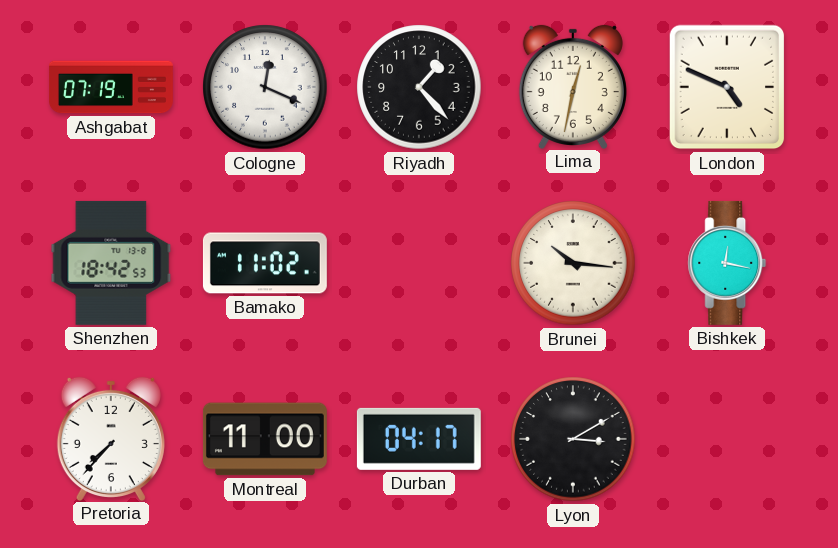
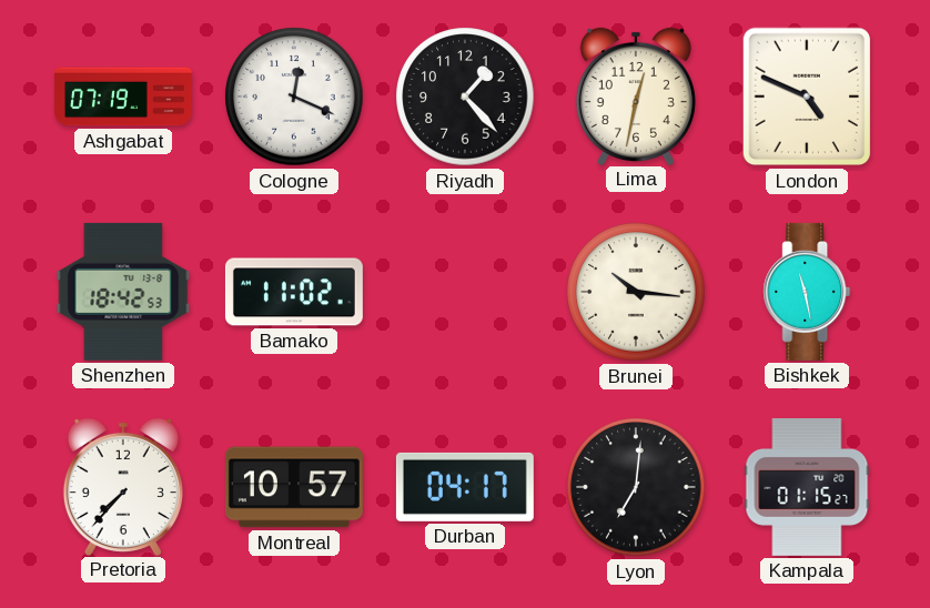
Bishkek: 12:17 -> 11:28 (807, 292)
Montreal: 11:00 -> 10:57 (294, 487)
Lyon: 3:10 -> 7:01 (636, 487)
Kampala: none -> 01:15 (807, 487)
